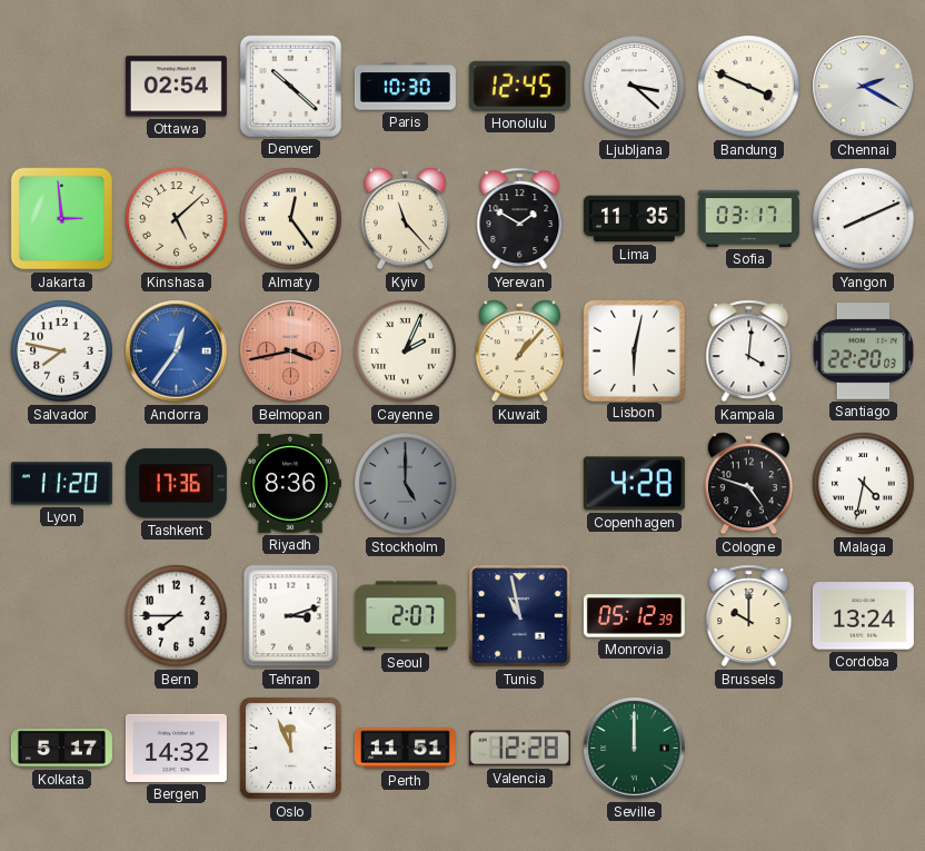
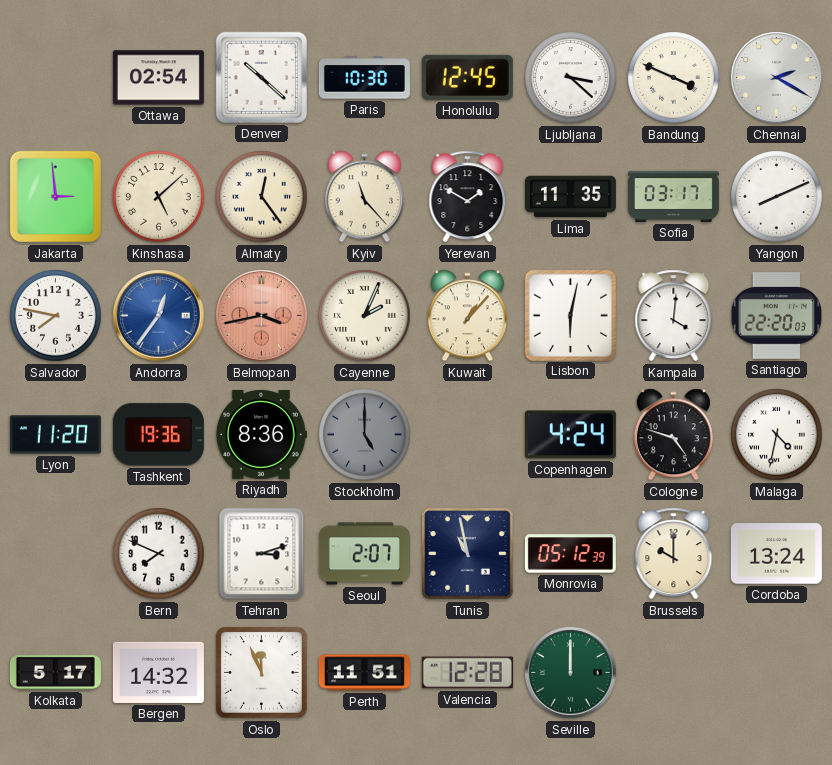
Tashkent: 17:36 -> 19:36 (158, 435)
Copenhagen: 4:28 -> 4:24 (570, 435)
Bern: 7:45 -> 7:49 (159, 554)
